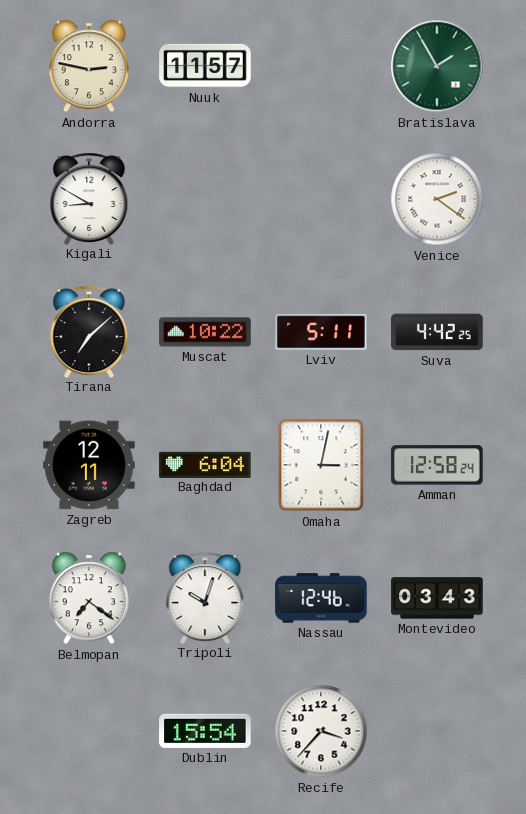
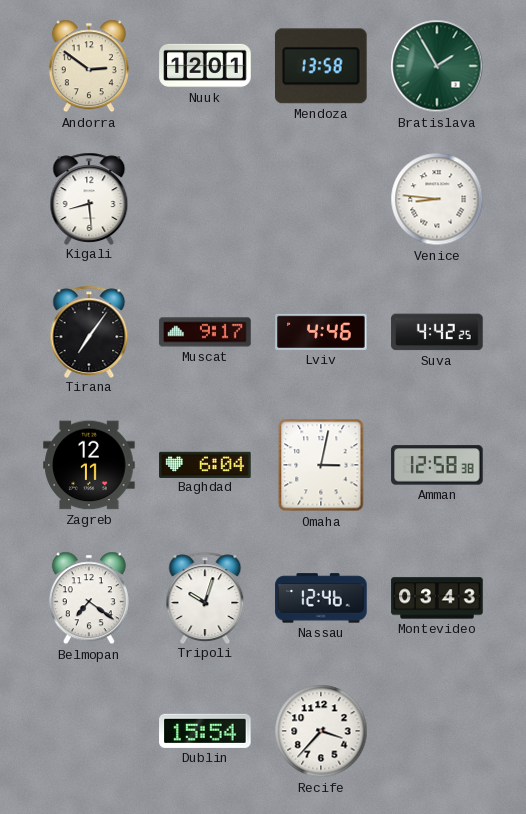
Andorra: 2:47 -> 2:51 (89, 66)
Nuuk: 11:57 -> 12:01 (205, 66)
Mendoza: none -> 13:58 (321, 66)
Kigali: 8:50 -> 8:29 (89, 198)
Venice: 2:21 -> 8:46 (437, 199)
Tirana: 7:08 -> 7:06 (89, 331)
Muscat: 10:22 -> 9:17 (205, 332)
Lviv: 5:11 -> 4:46 (321, 332)
Amman: 12:58:24 -> 12:58:38 (437, 465)
